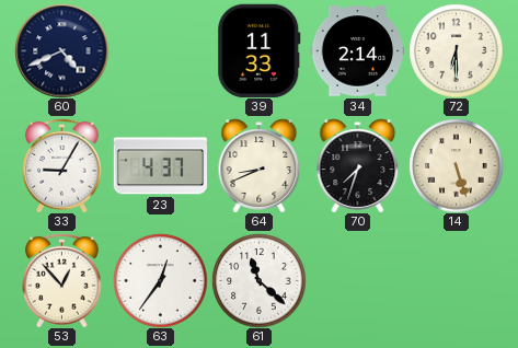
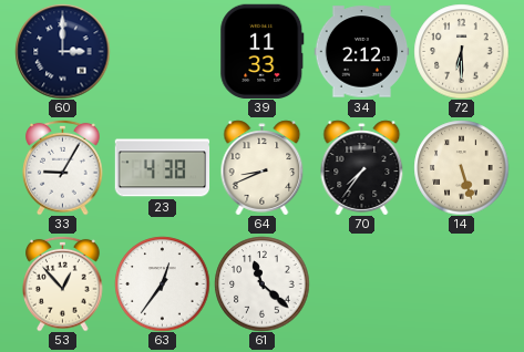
60: 4:41 -> 3:00 (62, 51)
34: 2:14 -> 2:12 (361, 52)
23: 4:37 -> 4:38 (162, 168)
70: 7:33 -> 7:36 (362, 167)
